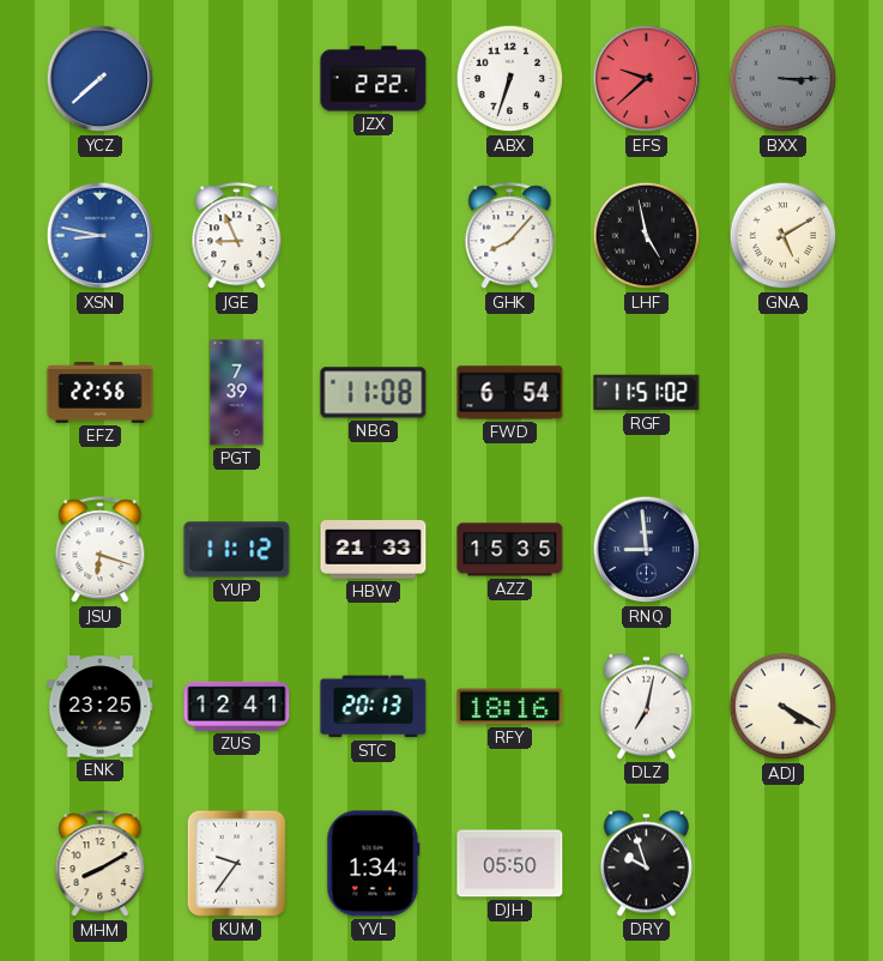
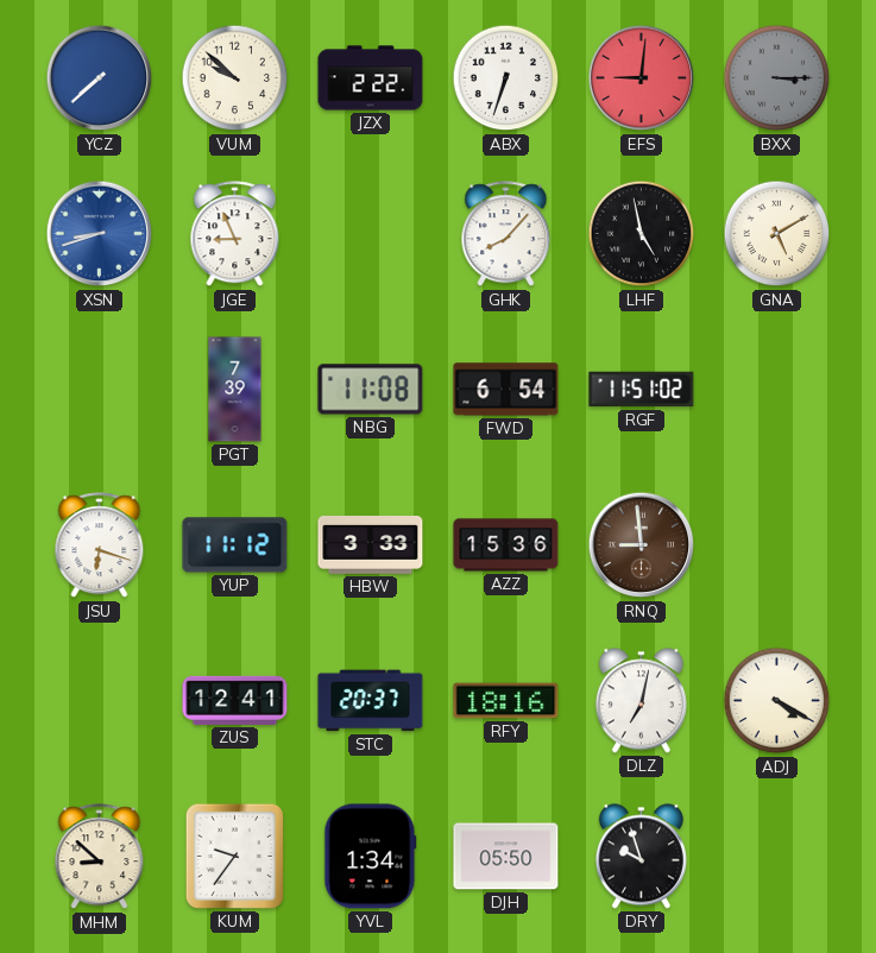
VUM: none -> 9:52 (235, 78)
EFS: 9:38 -> 9:01 (642, 78)
XSN: 8:47 -> 8:42 (100, 234)
EFZ: 22:56 -> none (101, 393)
HBW: 21:33 -> 3:33 (371, 545)
AZZ: 15:35 -> 15:36 (506, 545)
RNQ dial: navy -> brown (642, 545)
ENK: 23:25 -> none (101, 707)
STC: 20:13 -> 20:37 (371, 701)
MHM: 8:10 -> 8:52 (100, 857)
